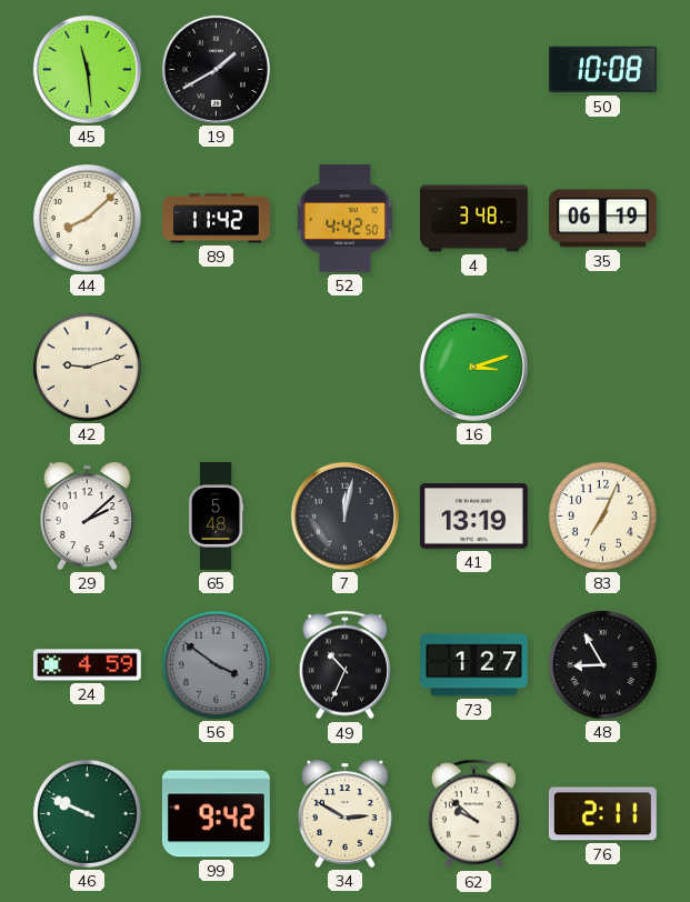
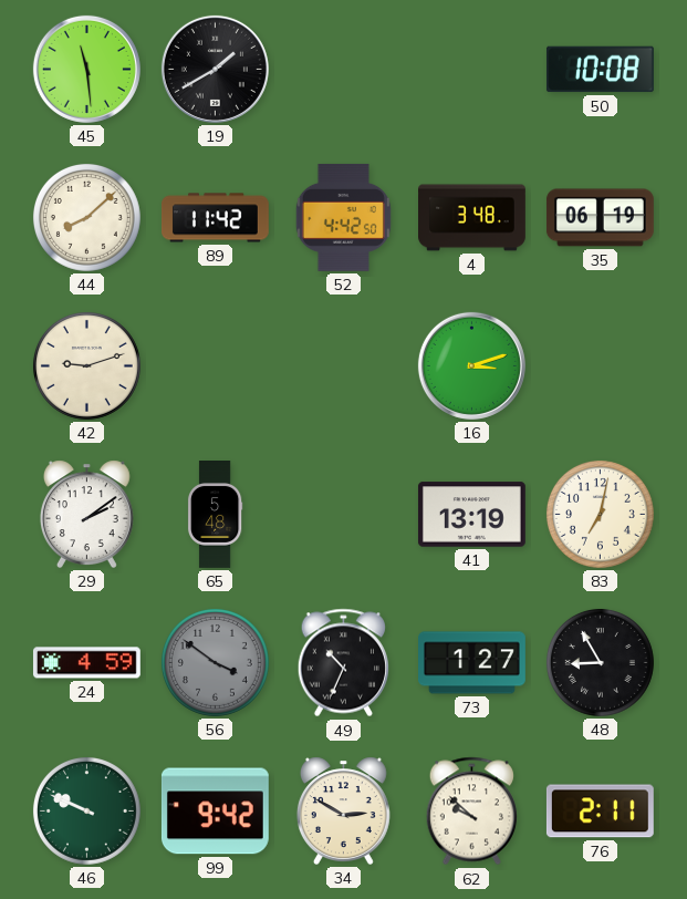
29: 2:08 -> 2:09 (86, 514)
7: 12:02 -> none (344, 515)
83: 7:04 -> 7:02 (600, 514)
